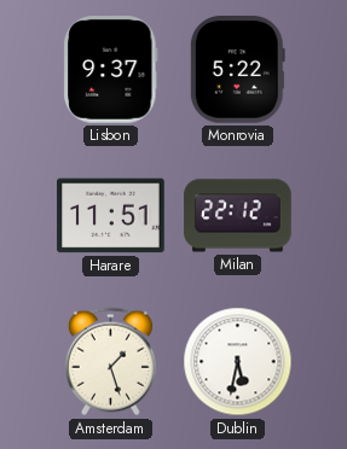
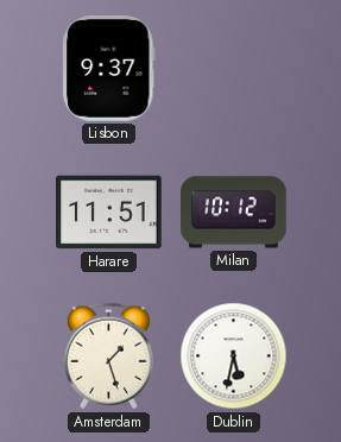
Monrovia: 5:22 -> none (237, 70)
Milan: 22:12 -> 10:12 (234, 213)
